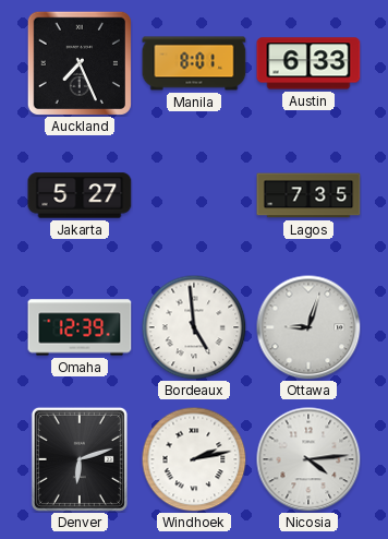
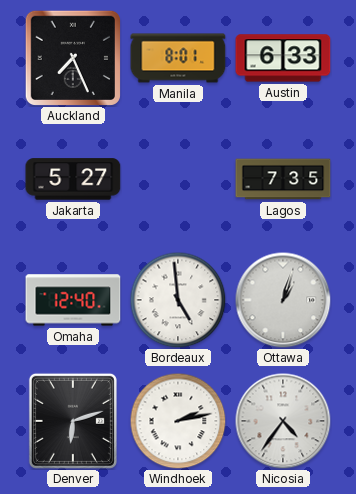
Omaha: 12:39 -> 12:40 (73, 300)
Ottawa: 9:03 -> 1:03 (283, 300)
Nicosia: 4:14 -> 4:36 (283, 421)
